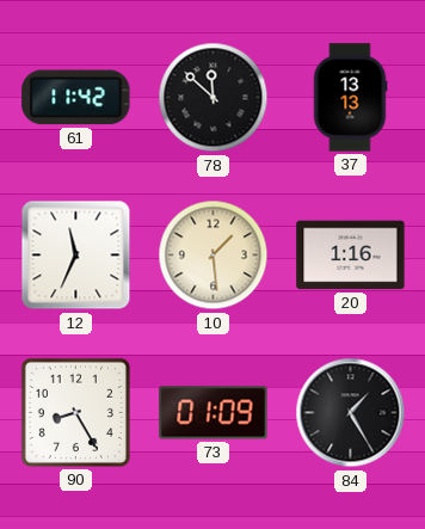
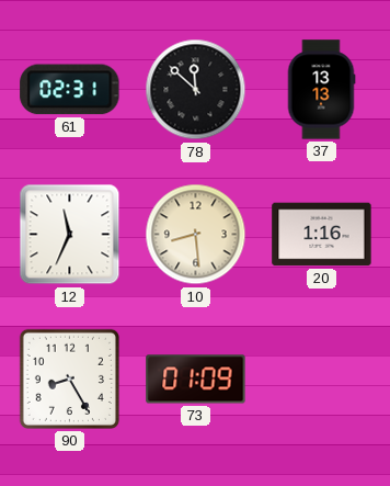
61: 11:42 -> 02:31 (70, 90)
10: 1:29 -> 8:29 (196, 235)
84: 1:25 -> none (351, 413)
